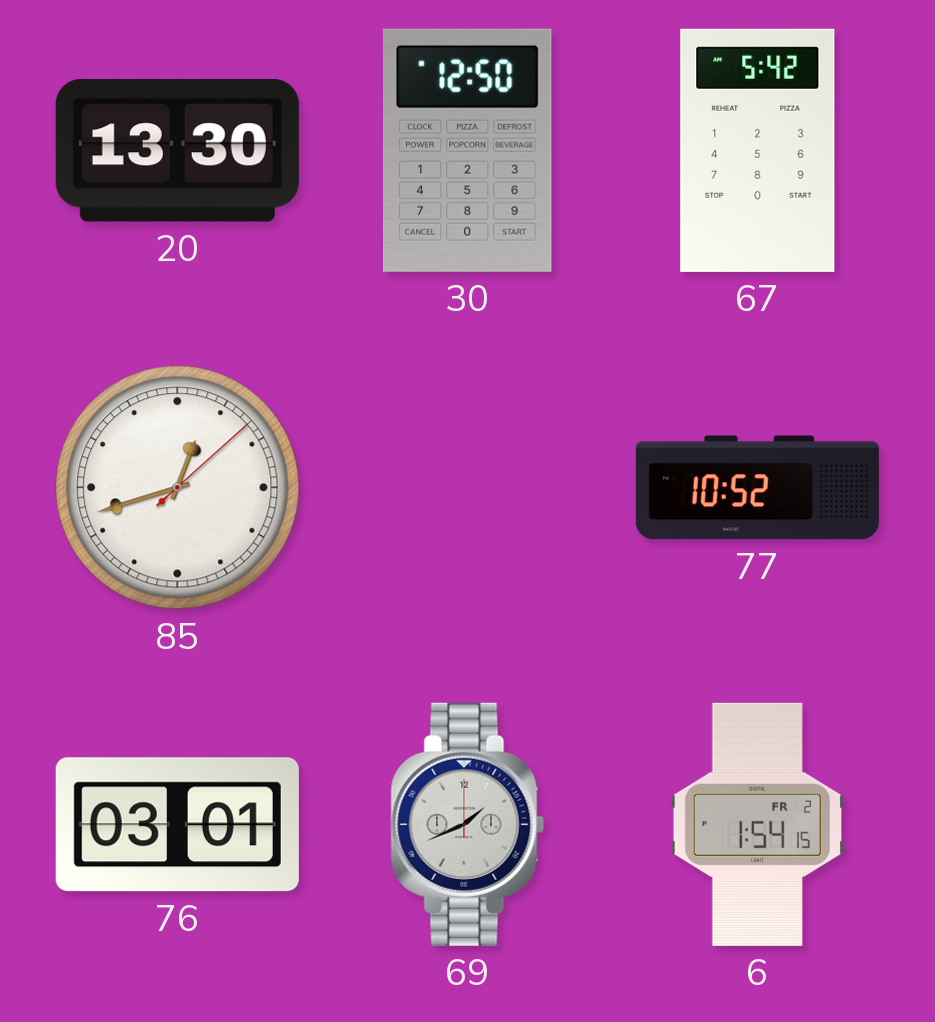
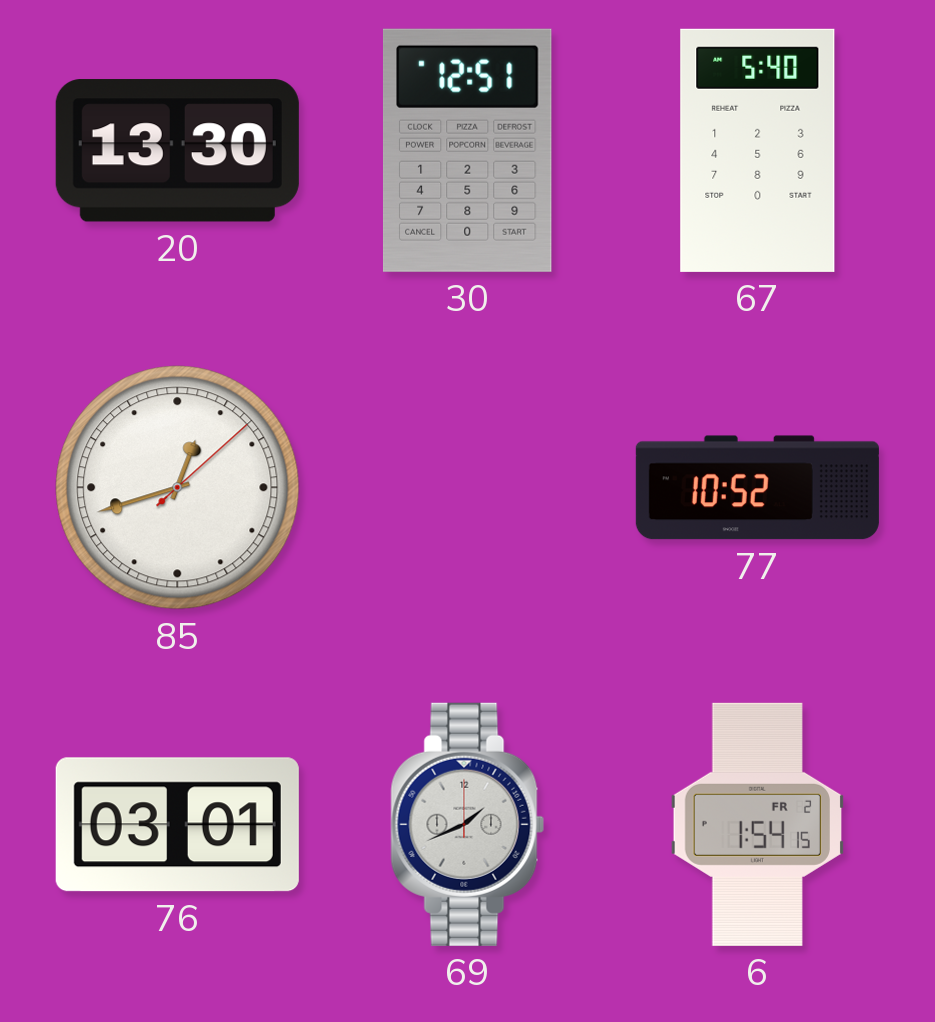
30: 12:50 -> 12:51 (467, 150)
67: 5:42 -> 5:40 (758, 150)
